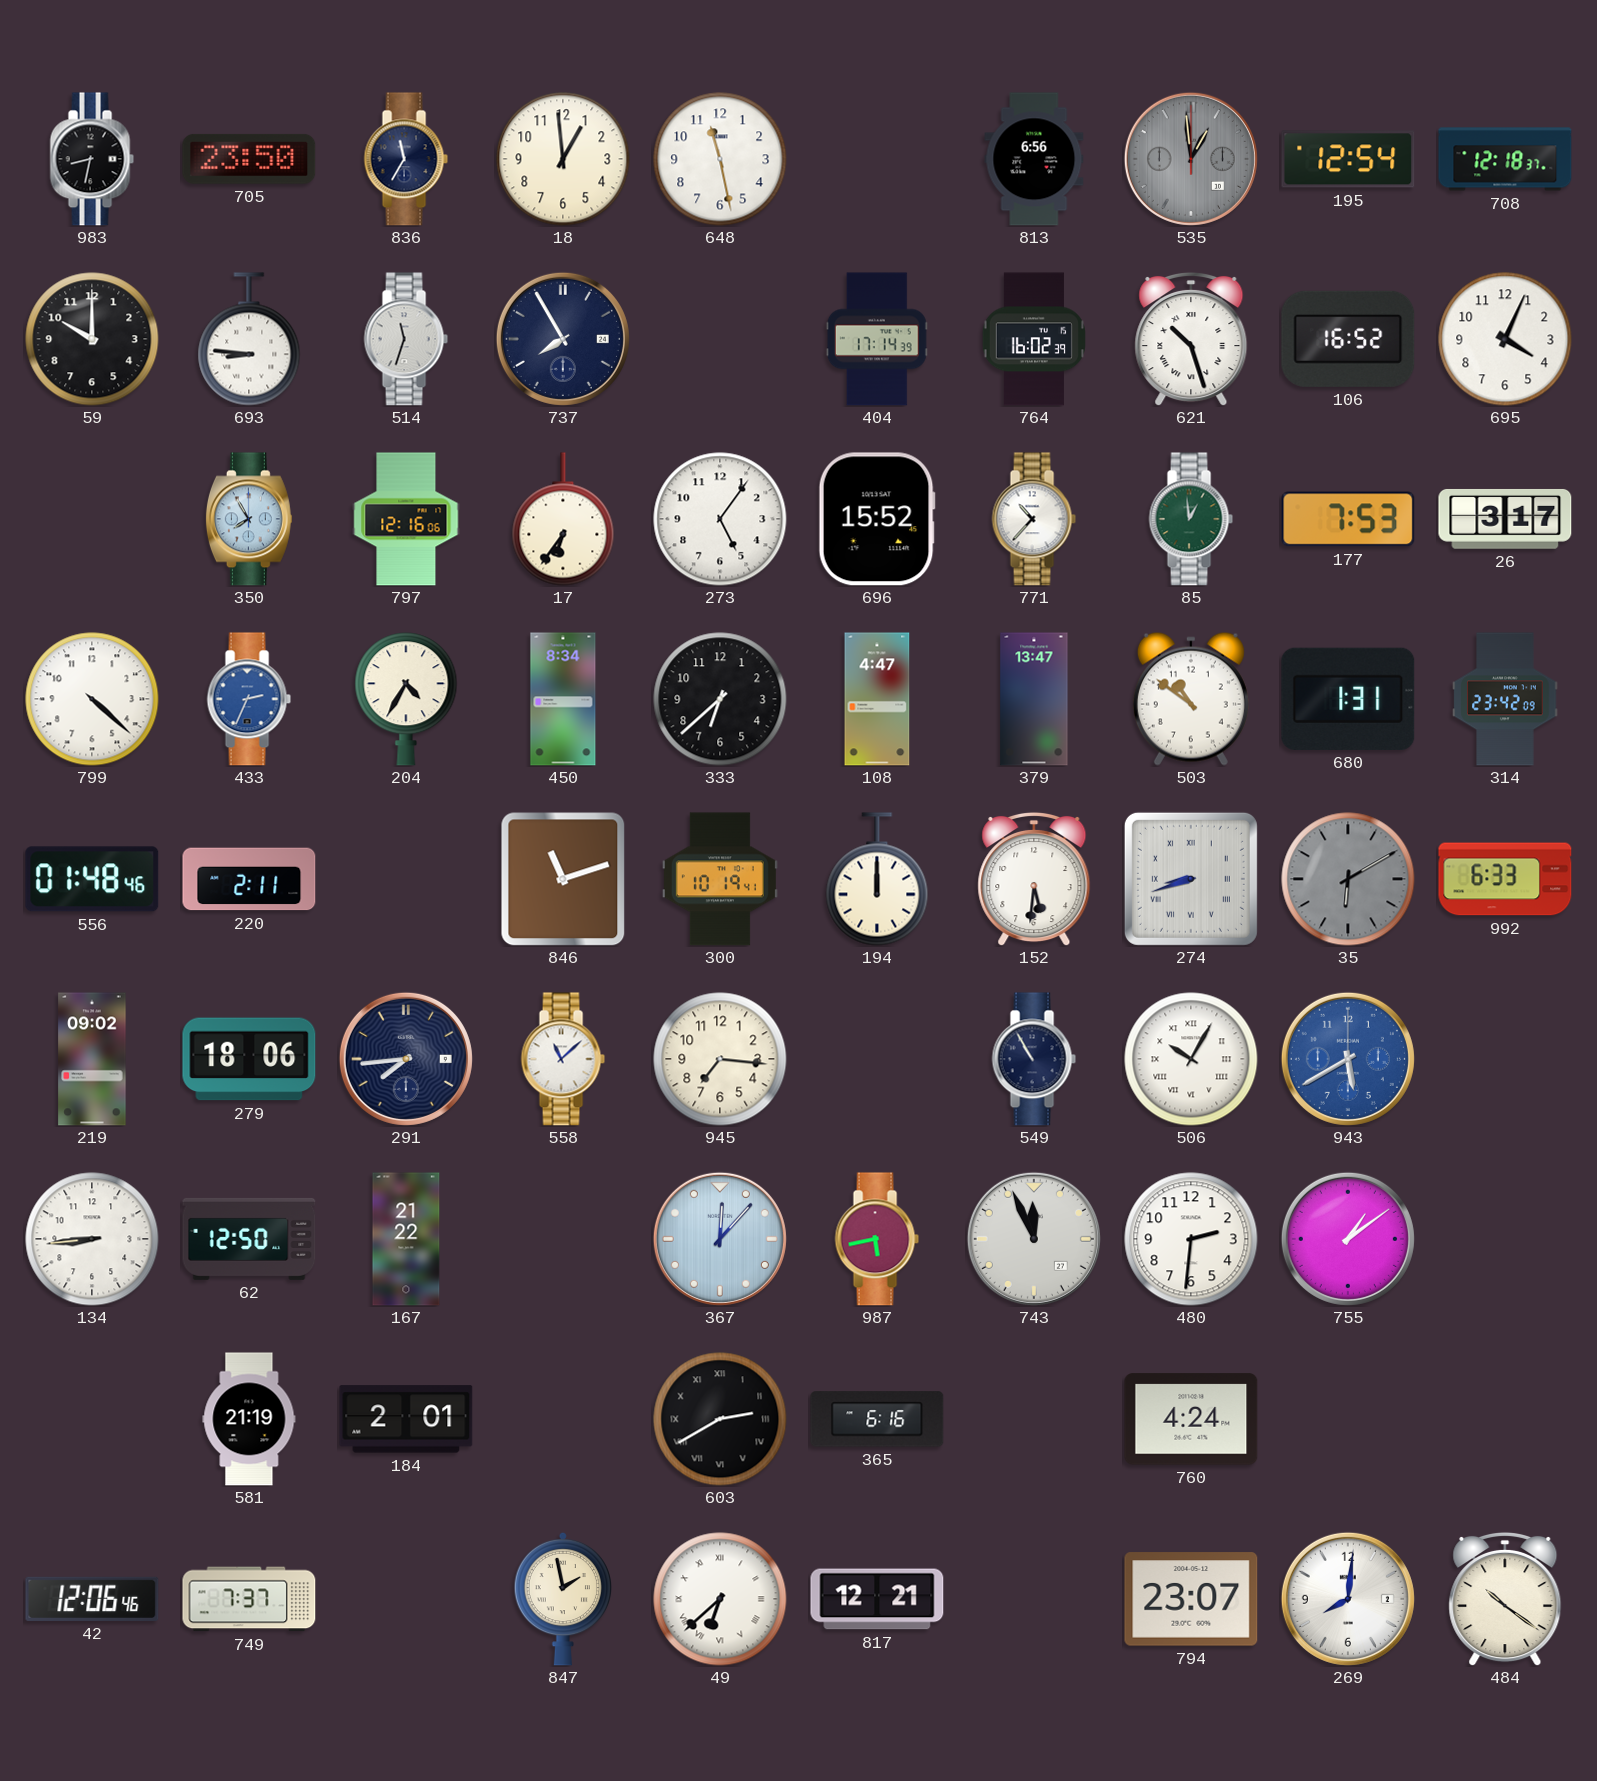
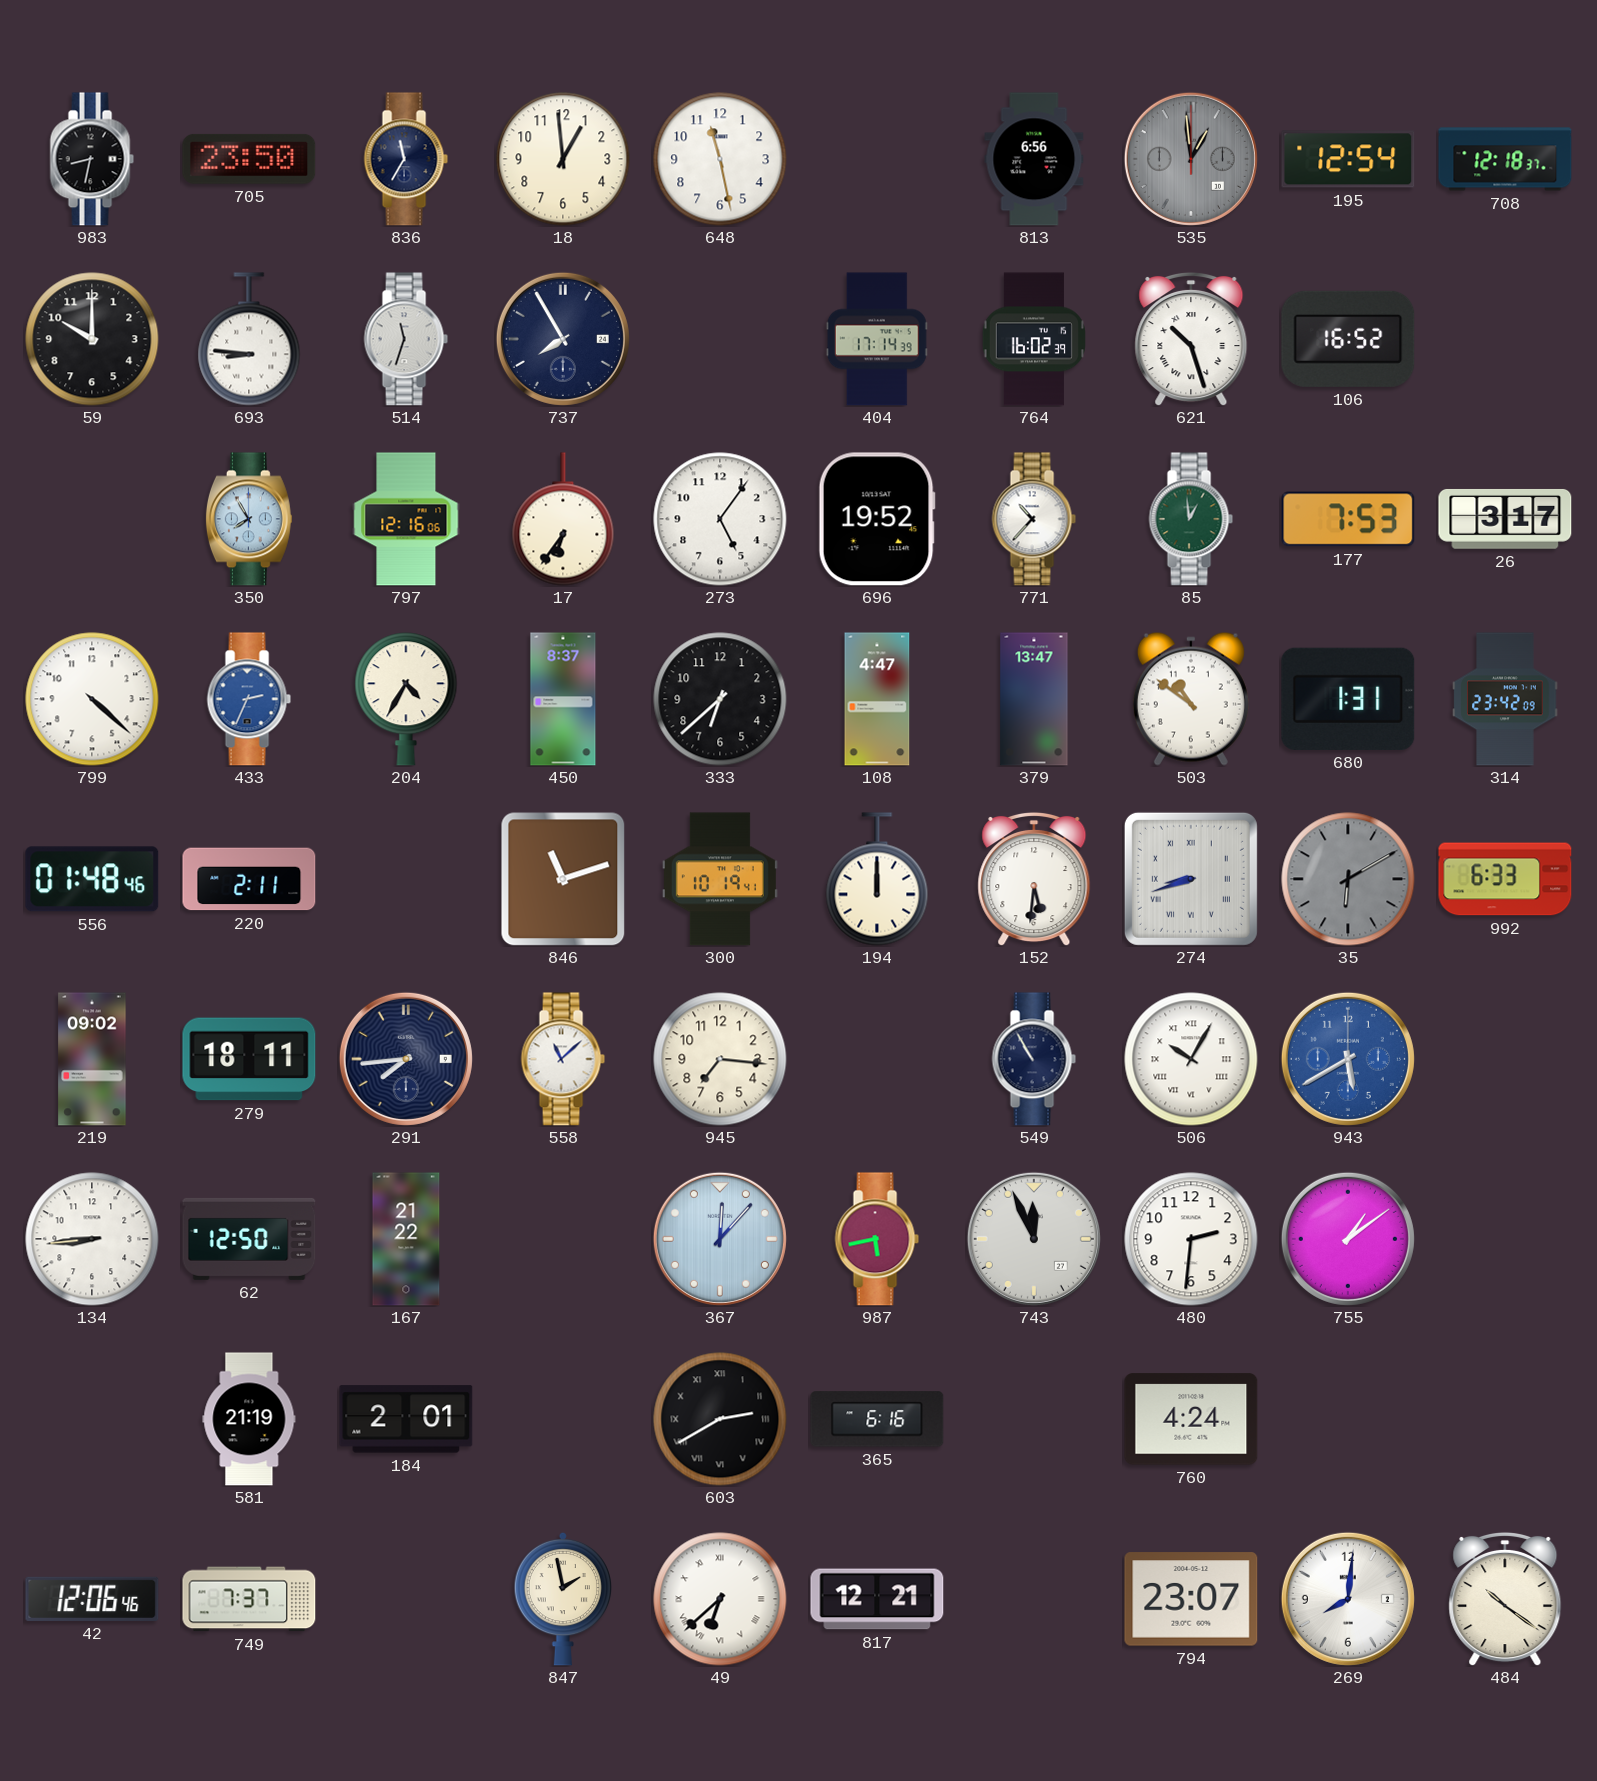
695: 4:04 -> none (1505, 339)
696: 15:52 -> 19:52 (877, 519)
450: 8:34 -> 8:37 (563, 699)
279: 18:06 -> 18:11 (249, 1059)
